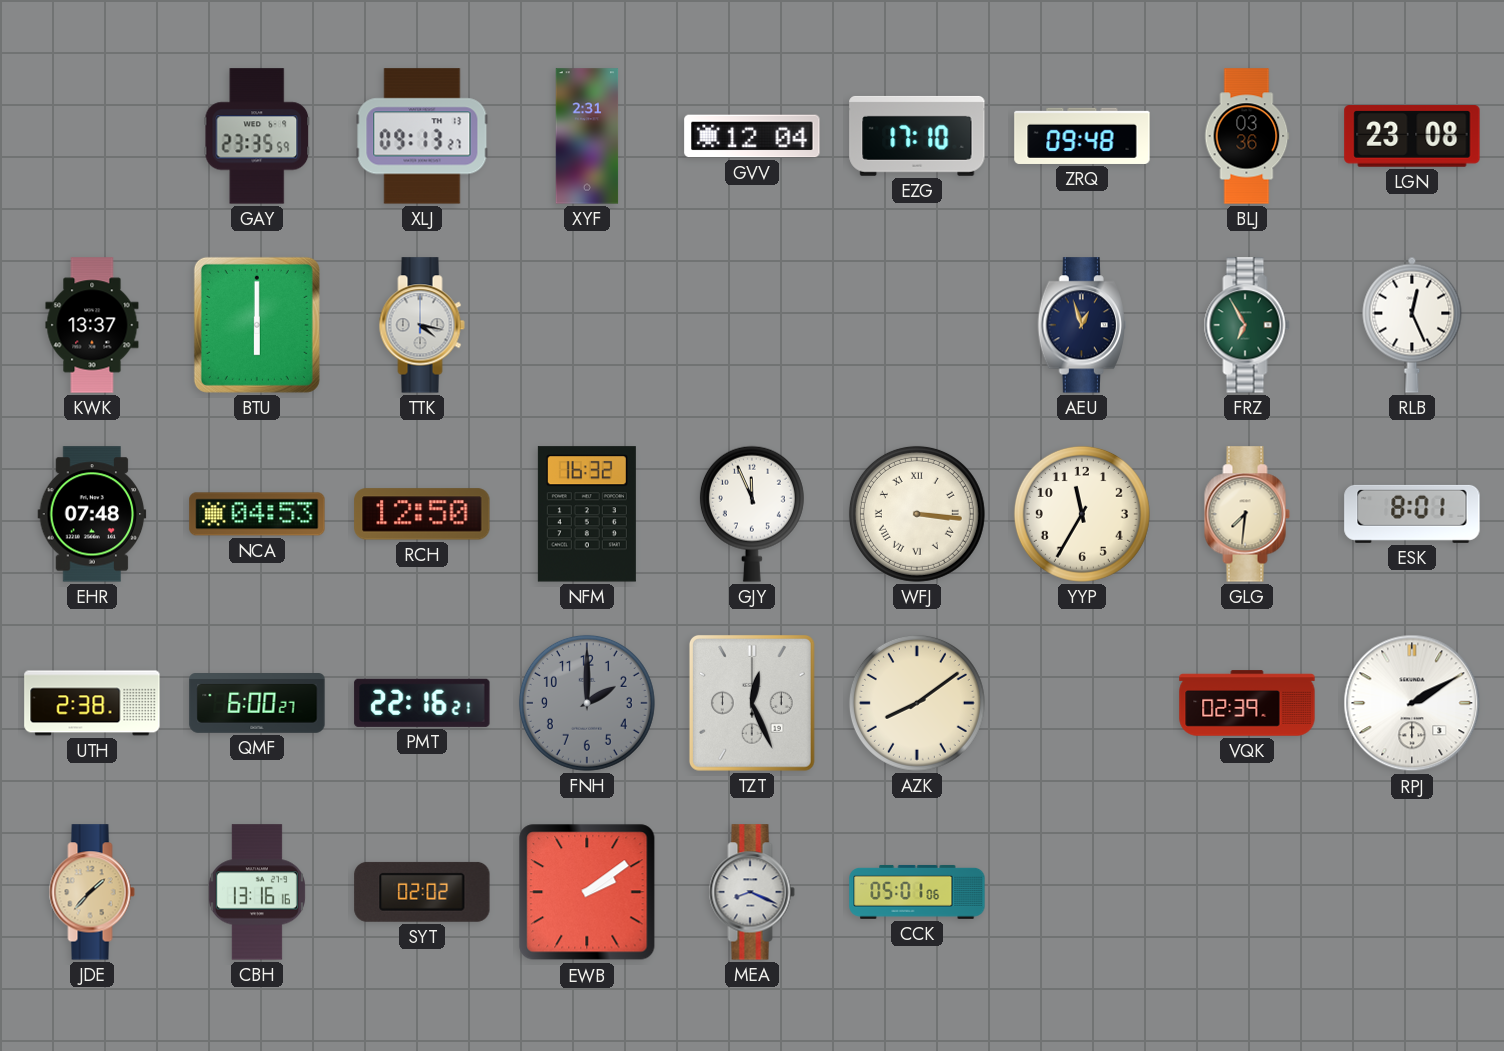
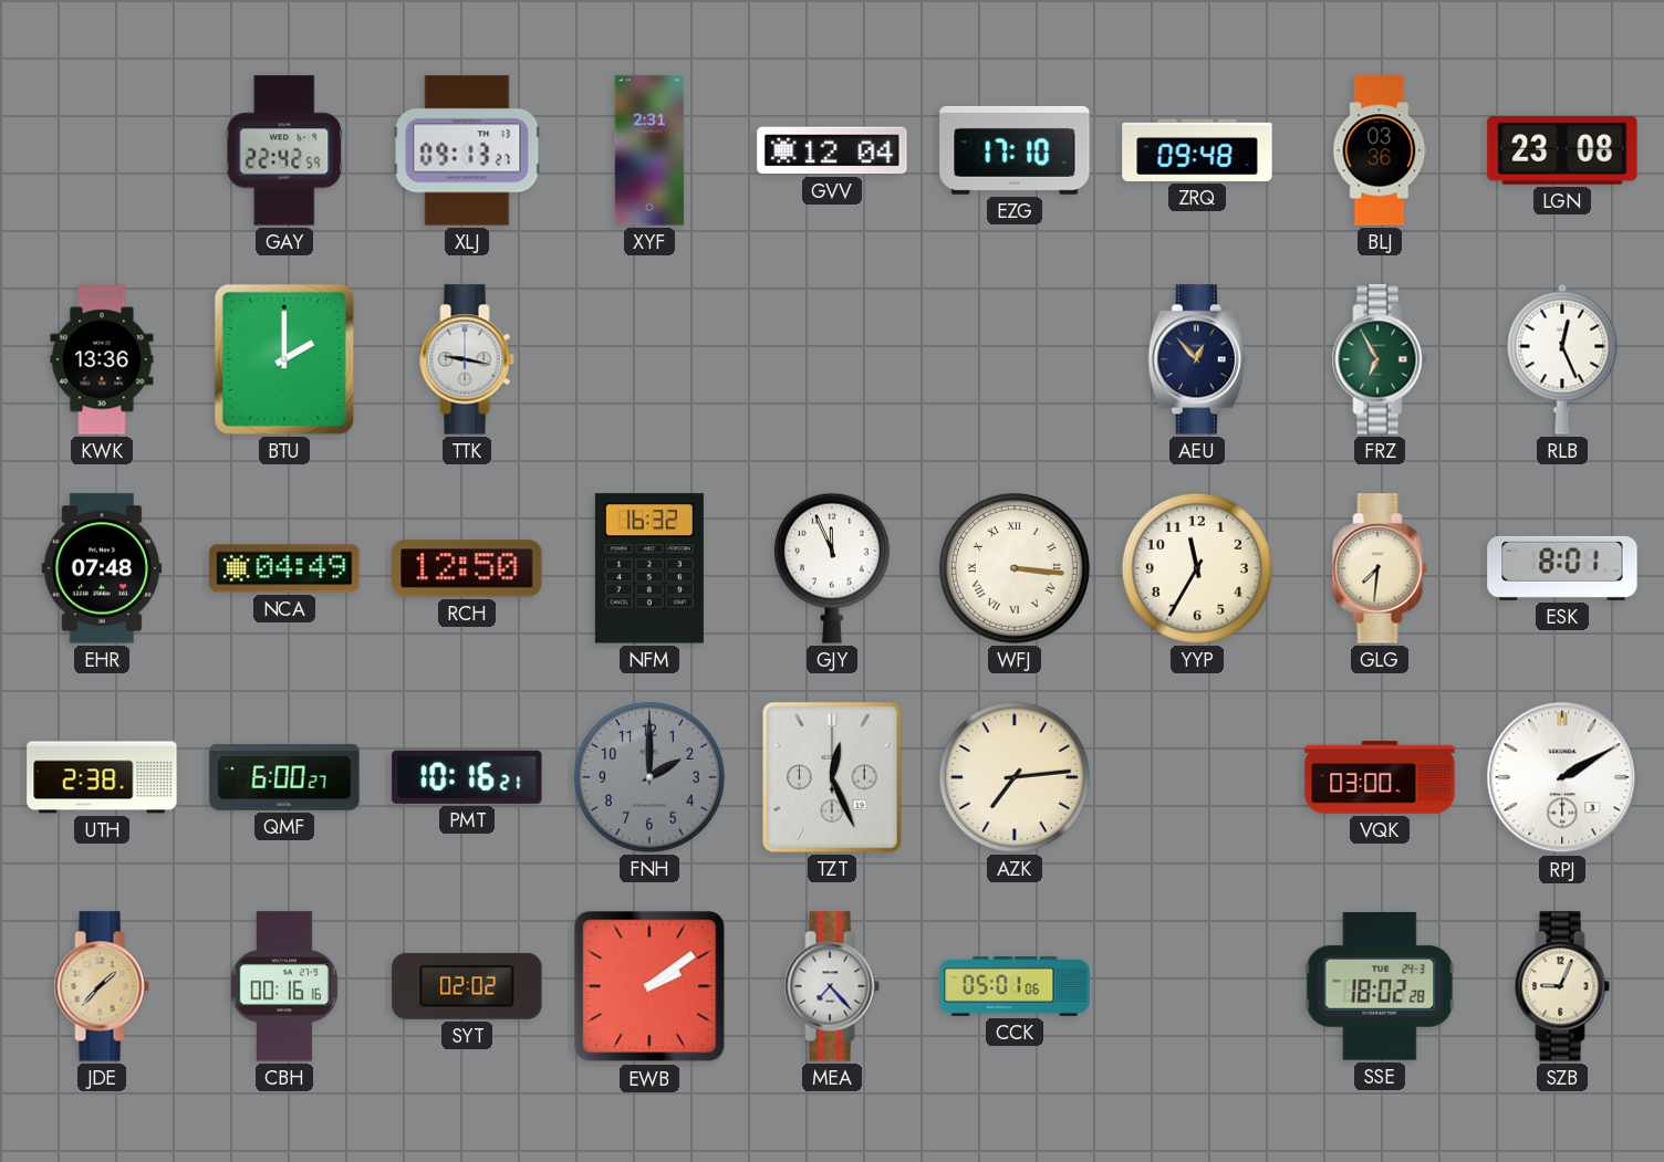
GAY: 23:35 -> 22:42 (284, 150)
KWK: 13:37 -> 13:36 (102, 359)
BTU: 6:00 -> 2:00 (284, 359)
TTK: 4:17 -> 9:17 (467, 359)
AEU: 12:57 -> 12:53 (1197, 359)
NCA: 04:53 -> 04:49 (284, 568)
PMT: 22:16 -> 10:16 (467, 777)
AZK: 8:09 -> 7:14 (1015, 777)
VQK: 02:39 -> 03:00 (1380, 777)
CBH: 13:16 -> 00:16 (284, 986)
MEA: 8:19 -> 7:23 (832, 986)
SSE: none -> 18:02 (1380, 986)
SZB: none -> 9:04 (1562, 986)
